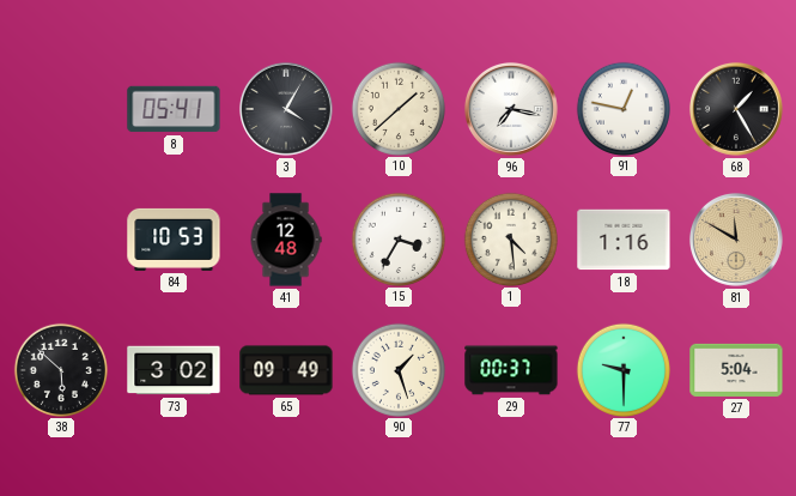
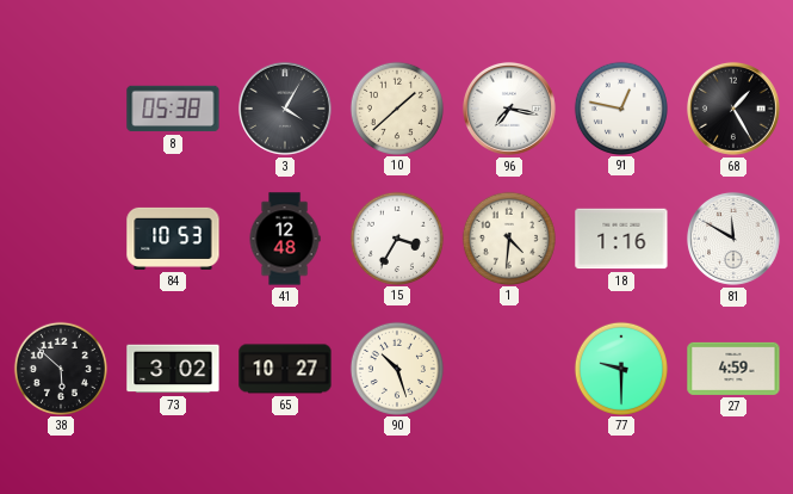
8: 05:41 -> 05:38 (173, 109)
1: 4:29 -> 4:31 (508, 237)
81 dial: champagne -> white (733, 239)
65: 09:49 -> 10:27 (285, 369)
90: 1:27 -> 10:27 (396, 368)
29: 00:37 -> none (511, 370)
27: 5:04 -> 4:59 (733, 369)
